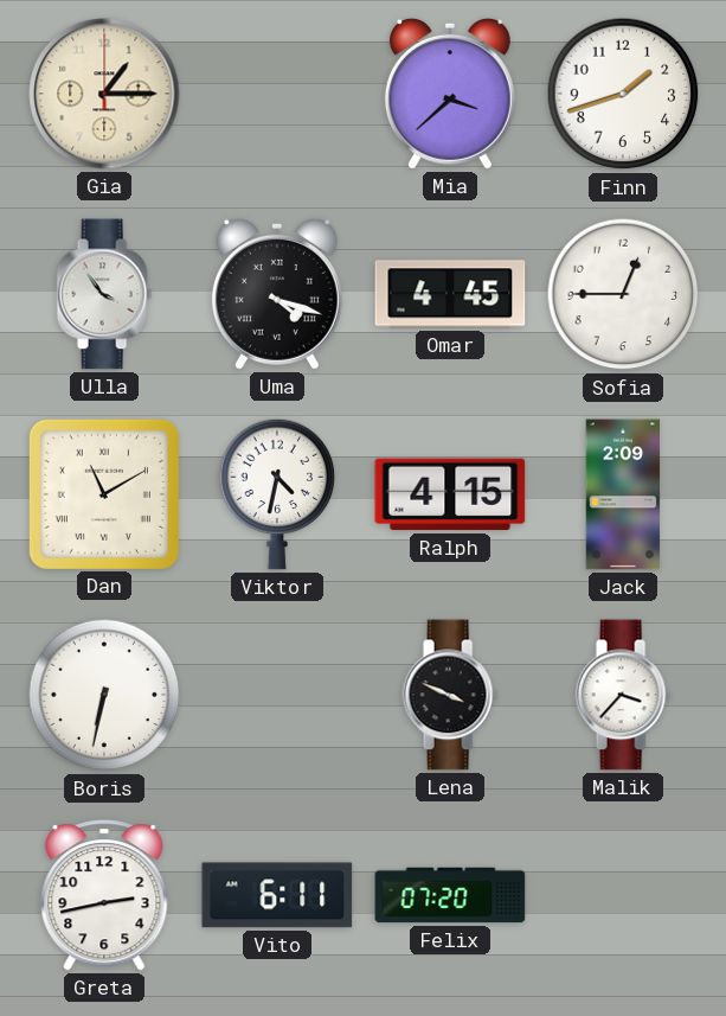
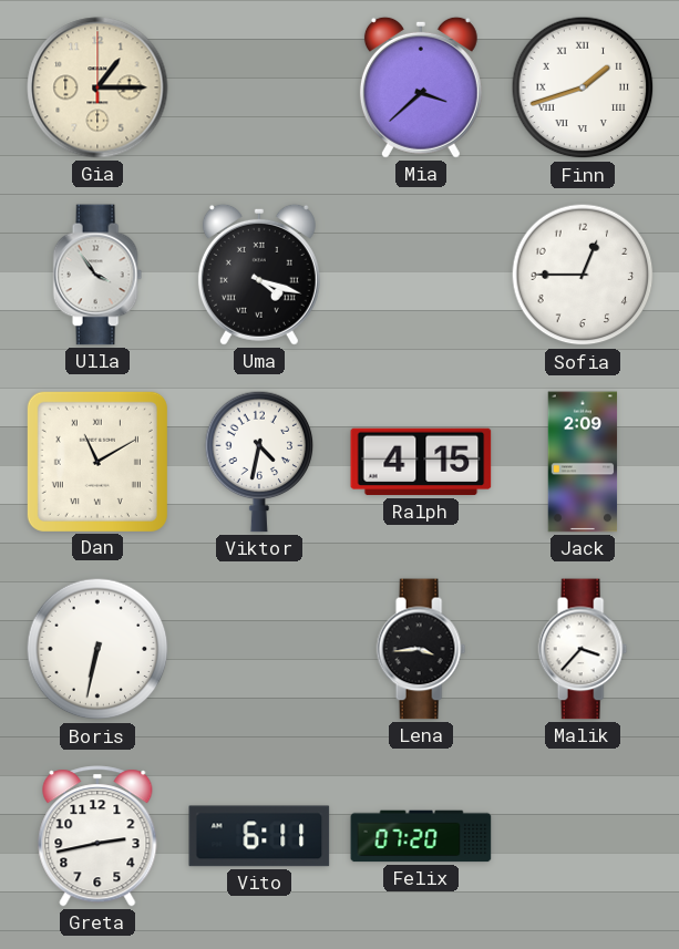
Finn numerals: Arabic -> Roman (583, 87)
Omar: 4:45 -> none (450, 294)
Lena: 3:49 -> 3:44 (421, 649)
